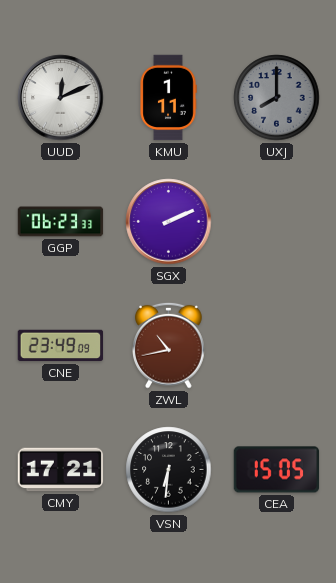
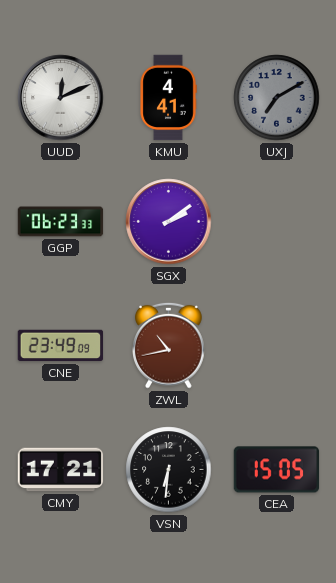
KMU: 1:11 -> 4:41 (168, 98)
UXJ: 8:00 -> 7:10 (277, 98)
SGX: 2:11 -> 2:09 (169, 222)
